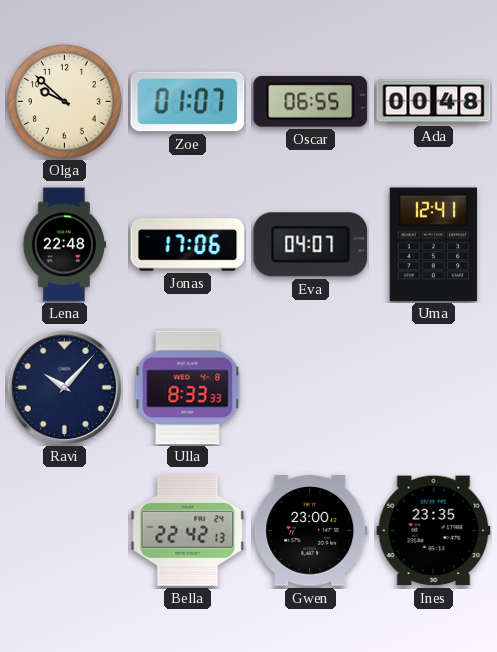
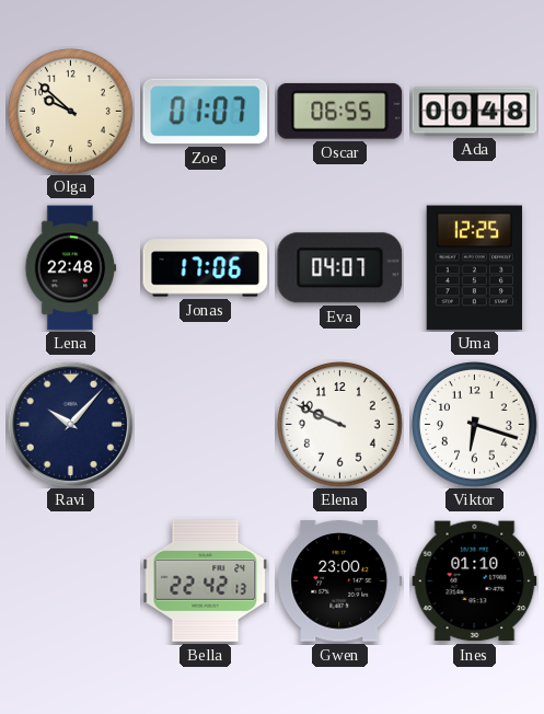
Uma: 12:41 -> 12:25 (474, 268)
Ulla: 8:33 -> none (188, 388)
Elena: none -> 9:49 (340, 425)
Viktor: none -> 6:18 (475, 425)
Ines: 23:35 -> 01:10 (475, 581)
